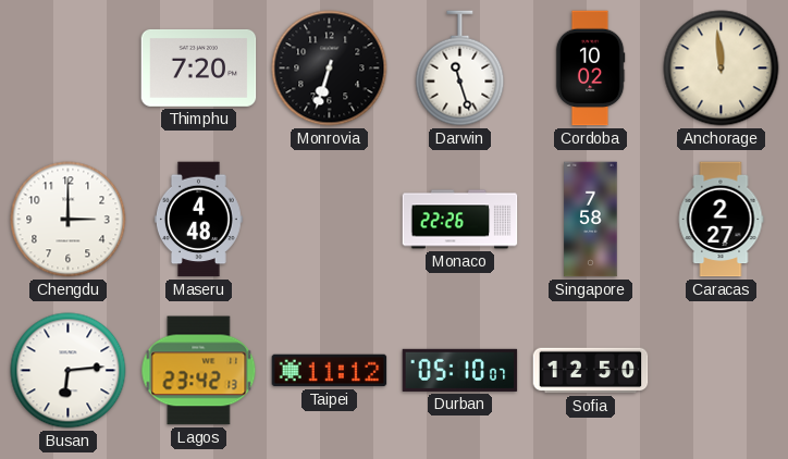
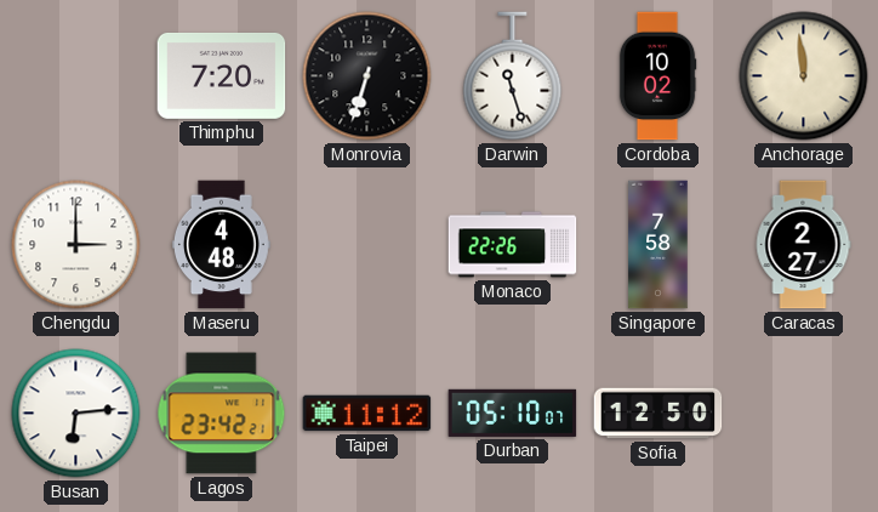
Lagos: 23:42:13 -> 23:42:21 (222, 414)
